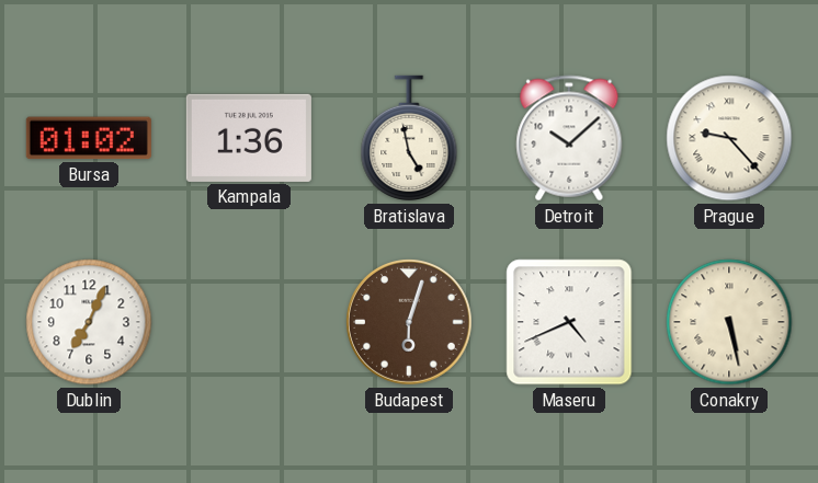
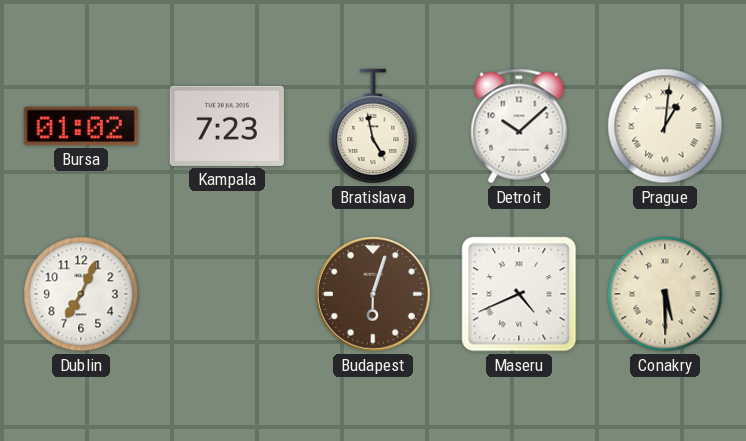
Kampala: 1:36 -> 7:23 (227, 126)
Prague: 9:23 -> 1:01 (665, 126)
Conakry: 5:28 -> 5:30 (665, 294)
